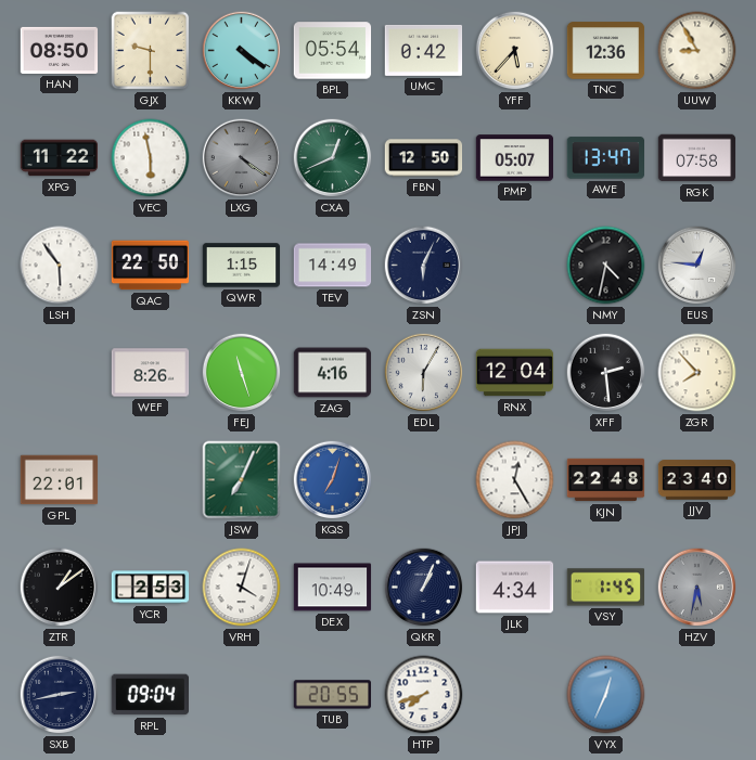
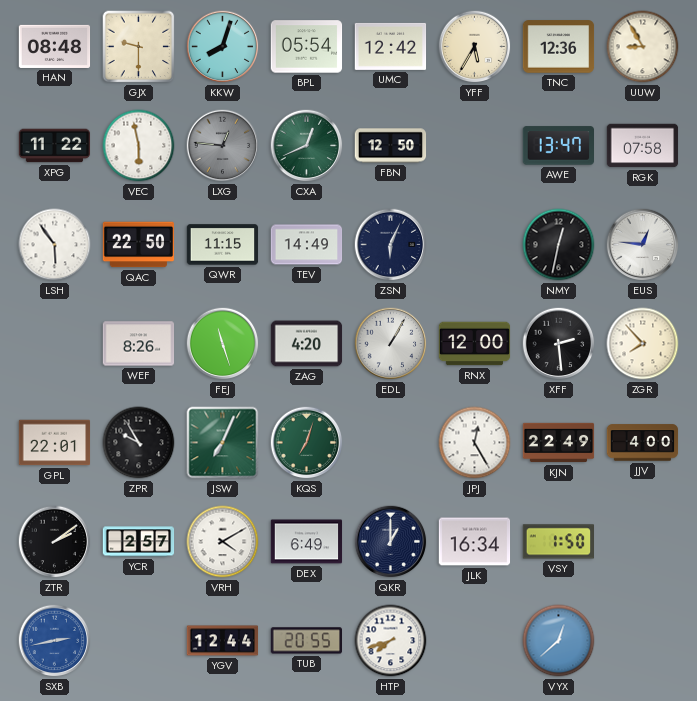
HAN: 08:50 -> 08:48 (55, 46)
KKW: 4:21 -> 8:03 (223, 47)
UMC: 0:42 -> 12:42 (391, 46)
YFF: 5:37 -> 5:35 (475, 47)
LXG: 4:21 -> 12:46 (223, 146)
PMP: 05:07 -> none (515, 158)
QWR: 1:15 -> 11:15 (223, 245)
NMY: 4:32 -> 12:32 (559, 245)
ZAG: 4:16 -> 4:20 (307, 344)
EDL: 6:05 -> 1:05 (391, 344)
RNX: 12:04 -> 12:00 (475, 344)
ZPR: none -> 9:55 (139, 443)
KQS dial: blue -> green (307, 443)
KJN: 22:48 -> 22:49 (559, 443)
JJV: 23:40 -> 4:00 (643, 443)
ZTR: 1:09 -> 2:09 (55, 542)
YCR: 2:53 -> 2:57 (139, 542)
VRH: 4:03 -> 4:10 (223, 542)
DEX: 10:49 -> 6:49 (307, 542)
QKR: 1:04 -> 1:00 (391, 542)
JLK: 4:34 -> 16:34 (475, 542)
VSY: 1:45 -> 1:50 (558, 542)
HZV: 5:32 -> none (697, 588)
SXB dial: navy -> blue (55, 641)
RPL: 09:04 -> none (150, 695)
YGV: none -> 12:44 (223, 641)
VYX: 12:34 -> 12:38 (559, 641)
